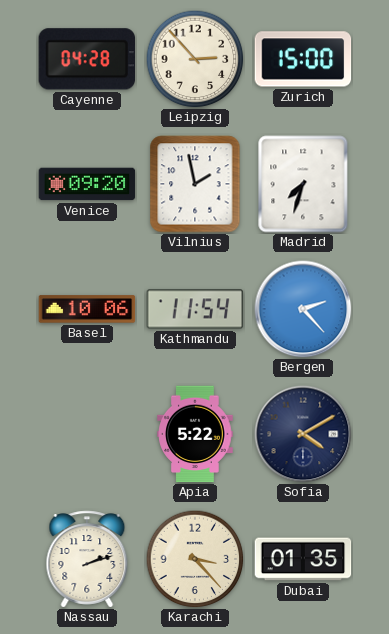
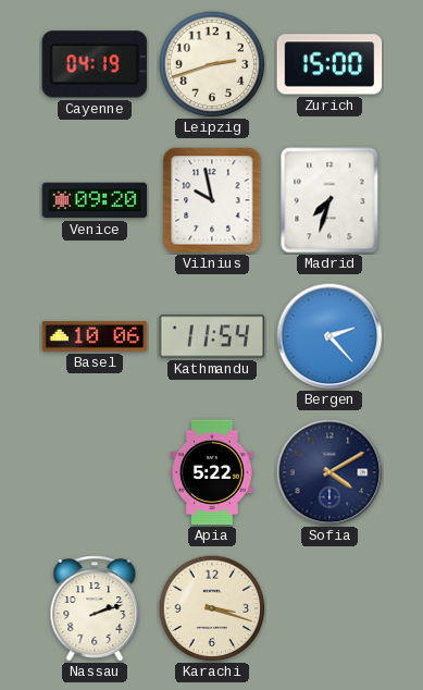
Cayenne: 04:28 -> 04:19 (94, 64)
Leipzig: 2:53 -> 2:42 (212, 64)
Vilnius: 1:58 -> 9:58 (212, 200)
Karachi: 3:23 -> 3:18 (212, 608)
Dubai: 01:35 -> none (303, 559)
